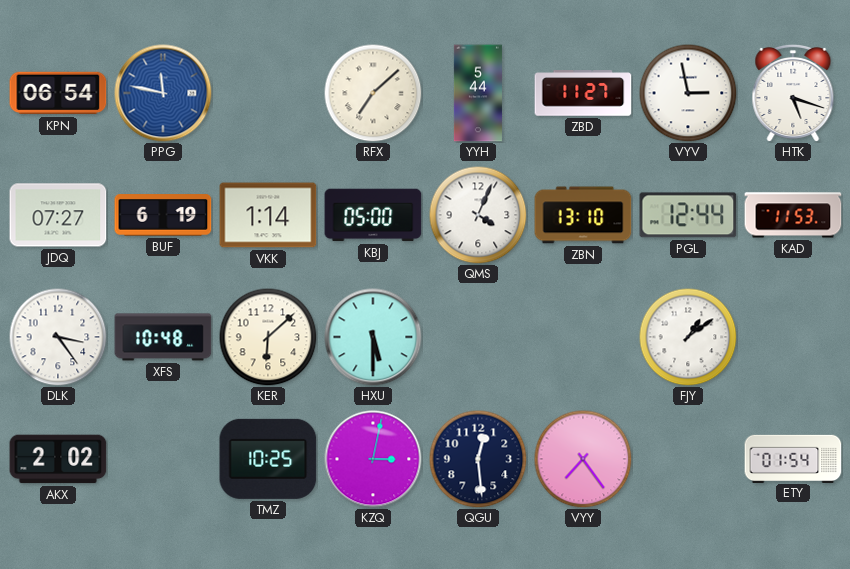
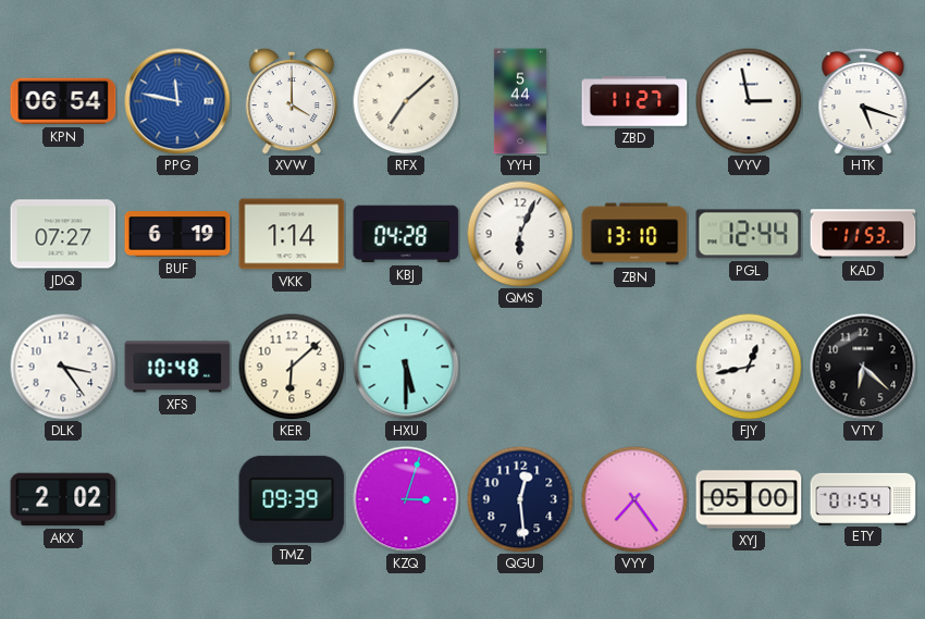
XVW: none -> 4:00 (292, 101)
KBJ: 05:00 -> 04:28 (406, 234)
QMS: 4:04 -> 6:04 (520, 234)
FJY: 1:09 -> 12:43 (749, 367)
VTY: none -> 6:22 (863, 367)
TMZ: 10:25 -> 09:39 (292, 499)
KZQ: 3:02 -> 3:03 (406, 499)
XYJ: none -> 05:00 (749, 499)
